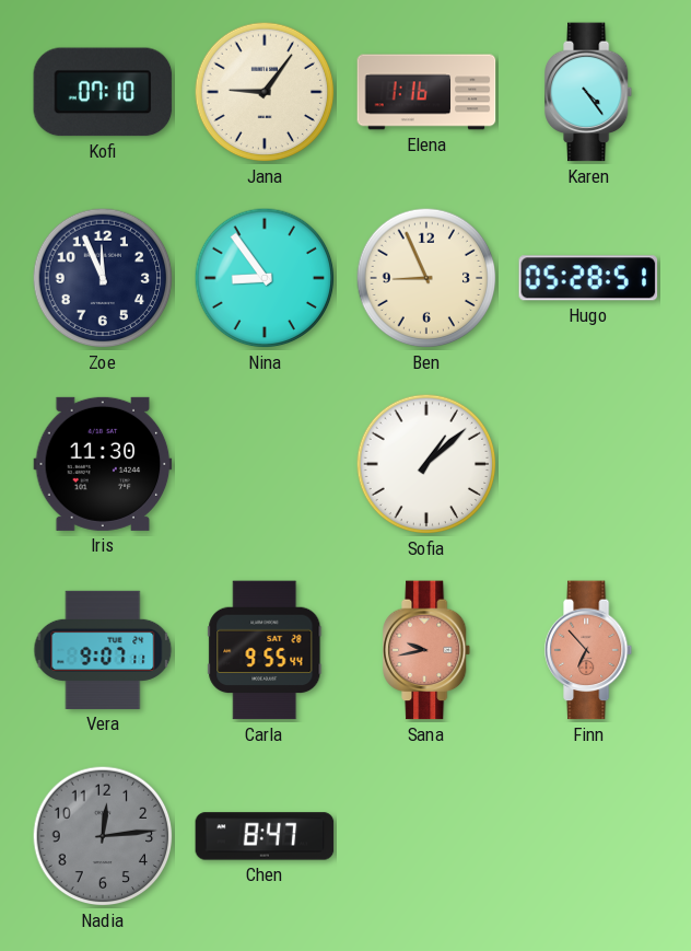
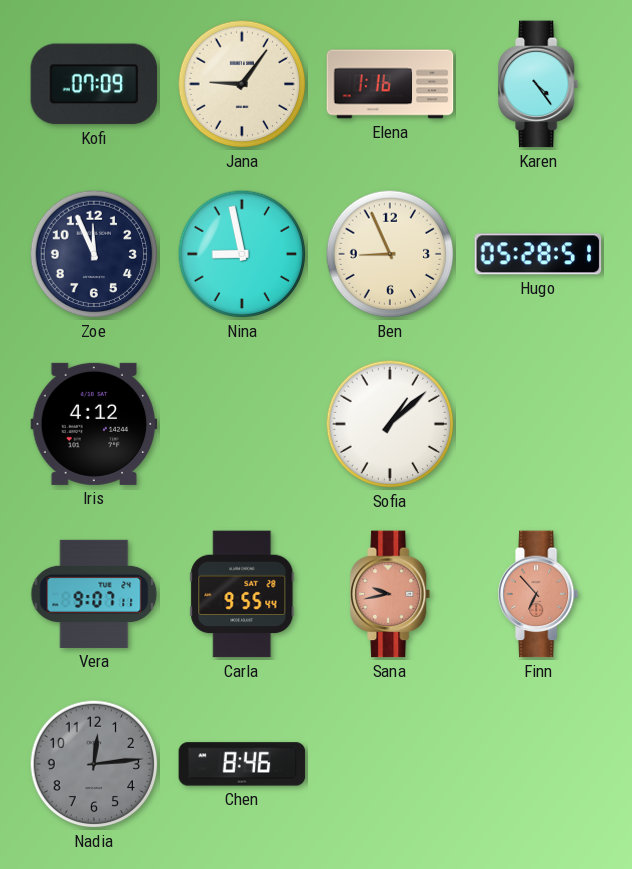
Kofi: 07:10 -> 07:09 (94, 84)
Nina: 8:54 -> 8:58 (242, 254)
Iris: 11:30 -> 4:12 (94, 424)
Chen: 8:47 -> 8:46 (242, 764)
